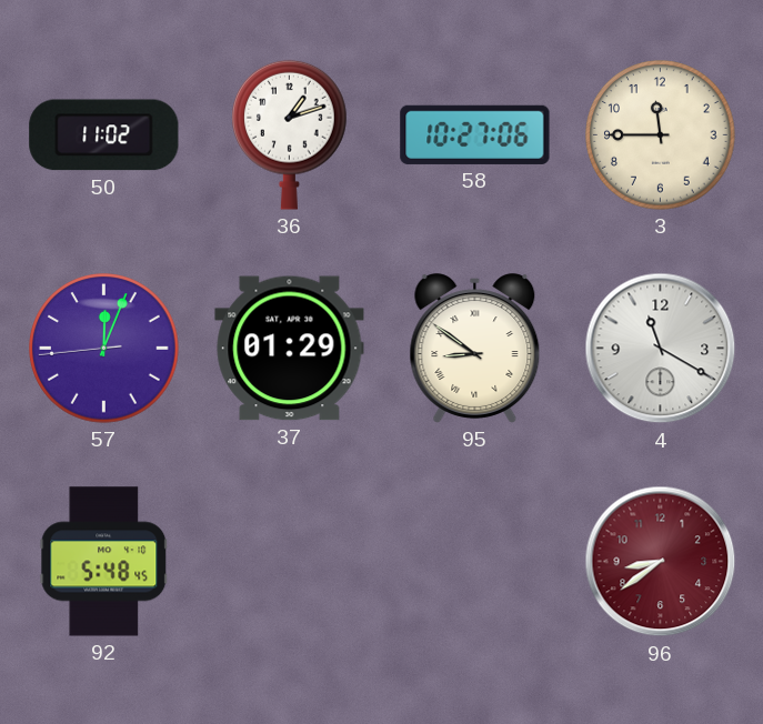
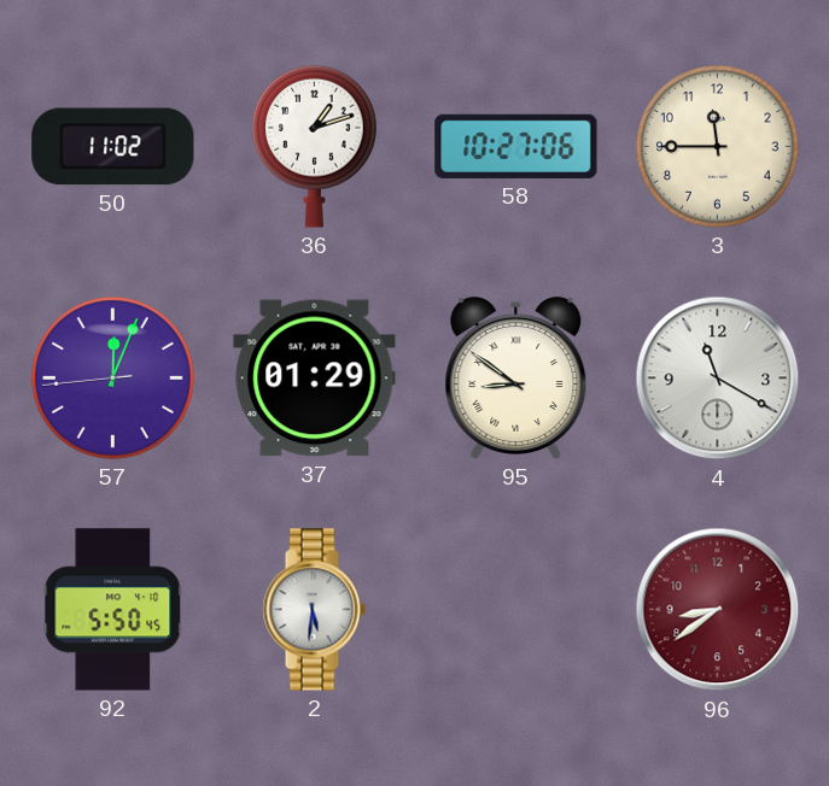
92: 5:48 -> 5:50 (113, 610)
2: none -> 5:31 (314, 610)
